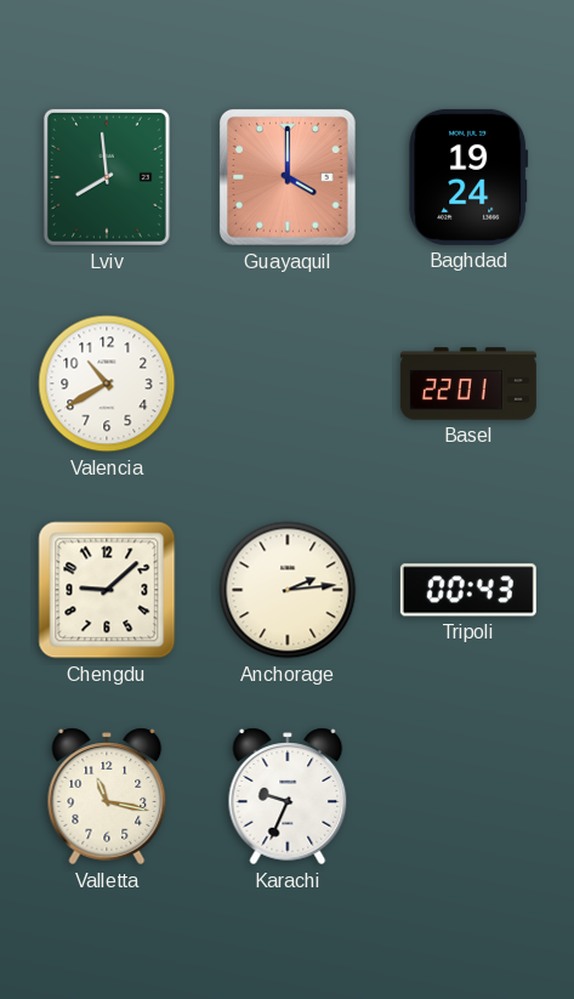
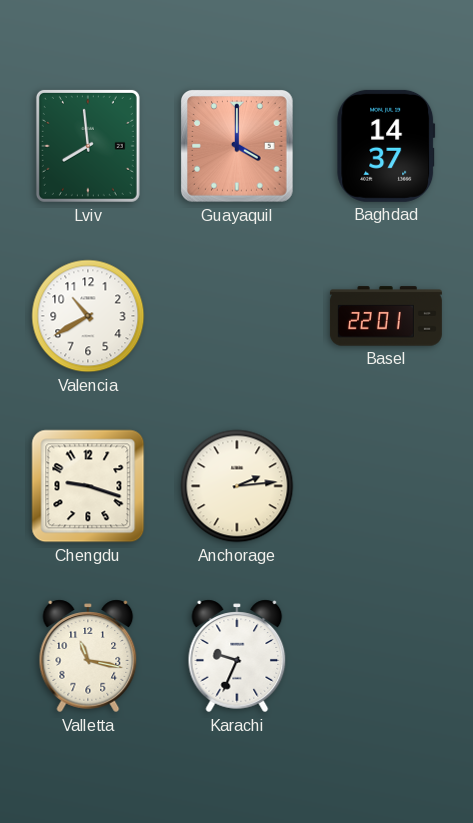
Baghdad: 19:24 -> 14:37 (386, 146)
Chengdu: 9:08 -> 9:18 (88, 486)
Tripoli: 00:43 -> none (468, 590)
